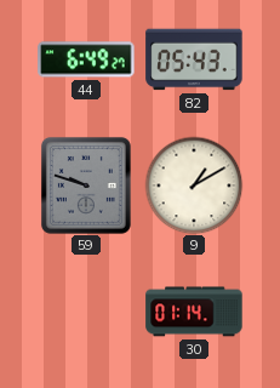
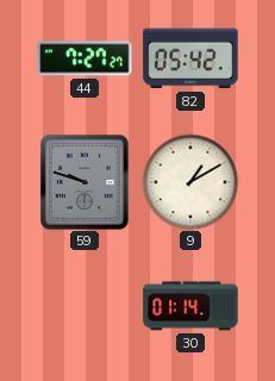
44: 6:49 -> 7:27 (85, 58)
82: 05:43 -> 05:42 (190, 58)
